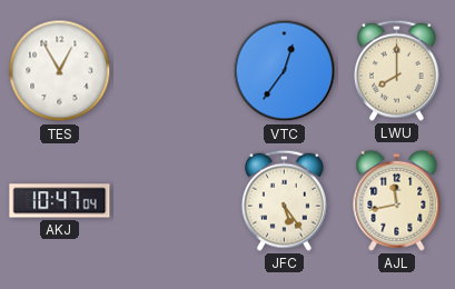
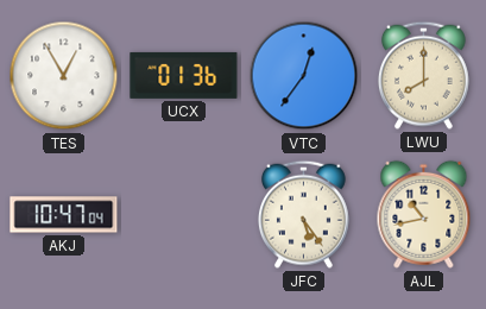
UCX: none -> 01:36 (184, 75)
AJL: 11:43 -> 10:43 (424, 214)
